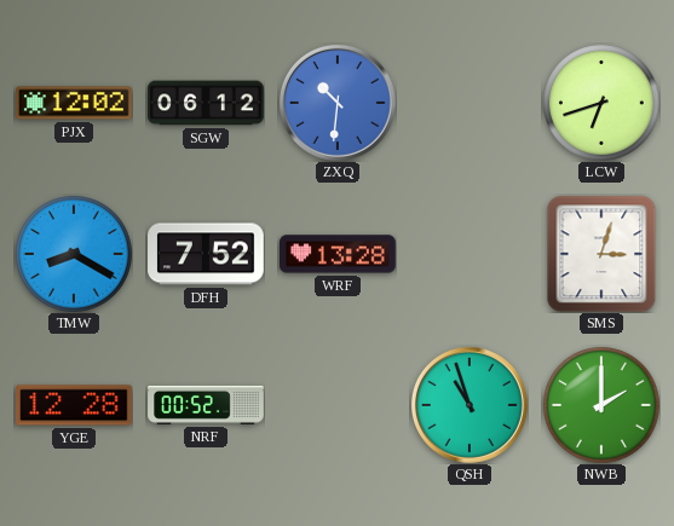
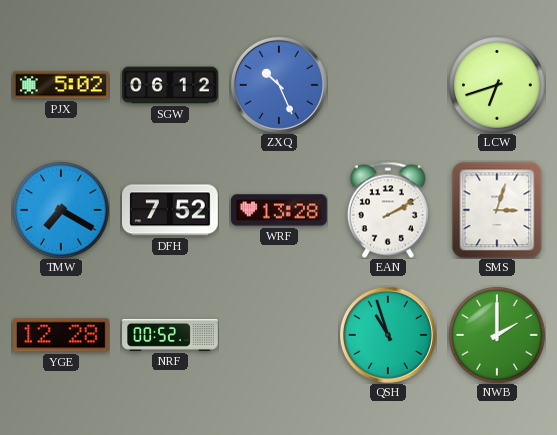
PJX: 12:02 -> 5:02 (62, 85)
ZXQ: 10:31 -> 10:26 (279, 85)
TMW: 8:20 -> 7:20 (61, 210)
EAN: none -> 2:10 (388, 210)
